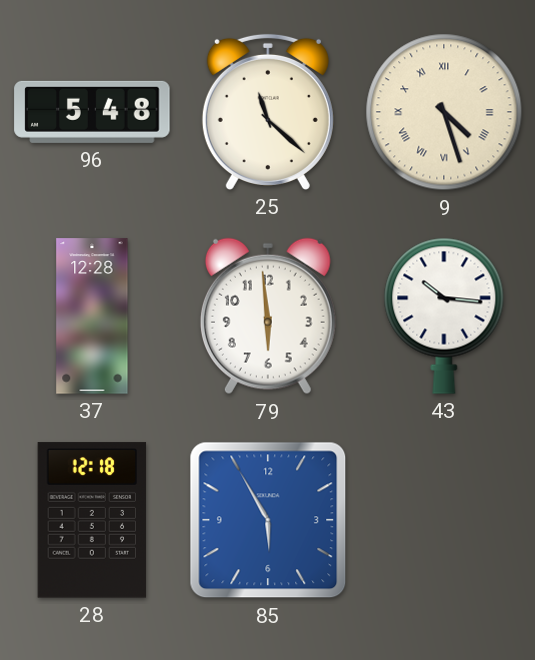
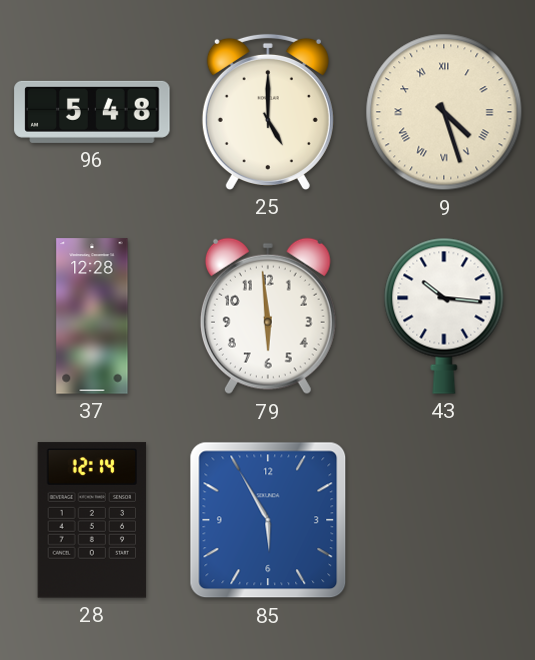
25: 11:22 -> 5:00 (268, 112)
28: 12:18 -> 12:14 (92, 520)
